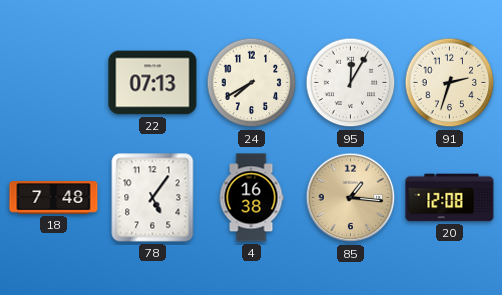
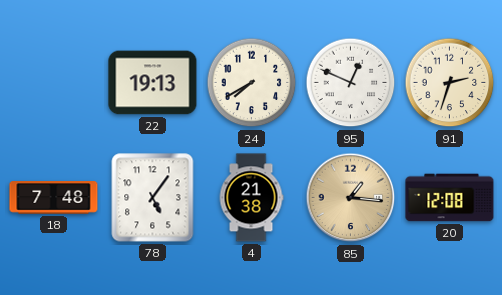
22: 07:13 -> 19:13 (153, 83)
95: 12:05 -> 12:49 (351, 83)
4: 16:38 -> 21:38 (251, 198)
